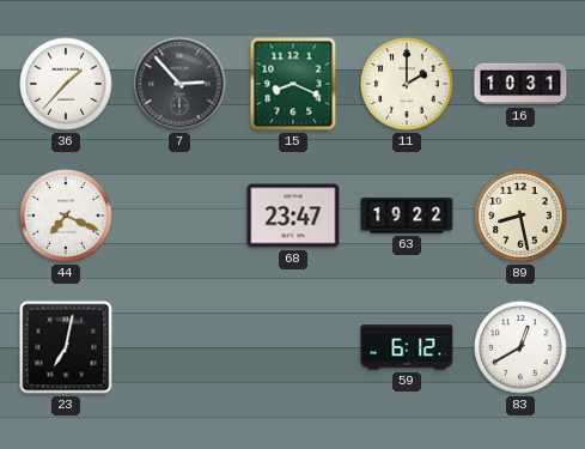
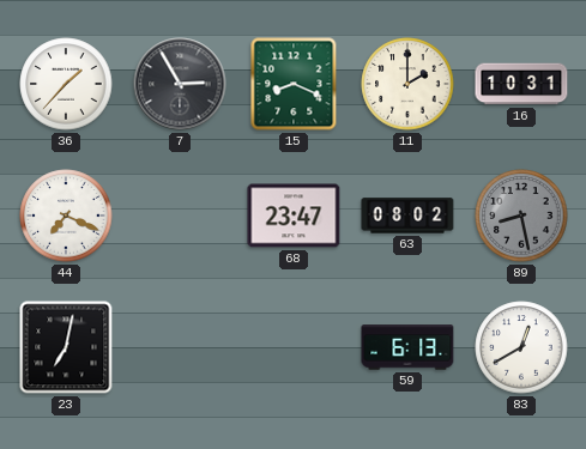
7: 2:53 -> 2:55 (180, 84)
63: 19:22 -> 08:02 (407, 216)
89 dial: cream -> grey (521, 216)
59: 6:12 -> 6:13 (407, 347)
